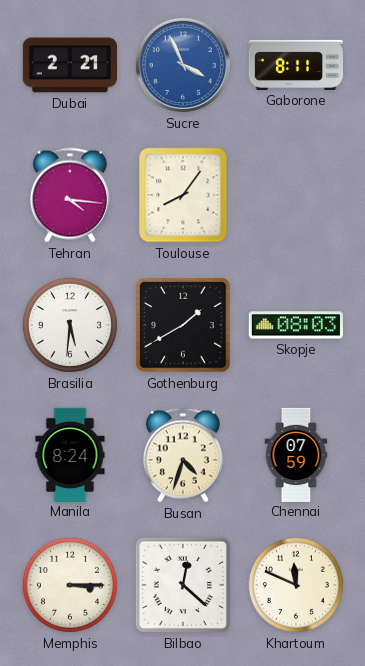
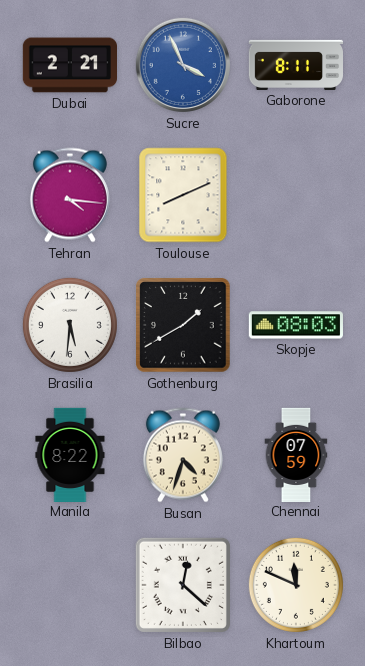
Toulouse: 8:06 -> 8:11 (183, 195)
Manila: 8:24 -> 8:22 (70, 454)
Memphis: 3:15 -> none (70, 585)
